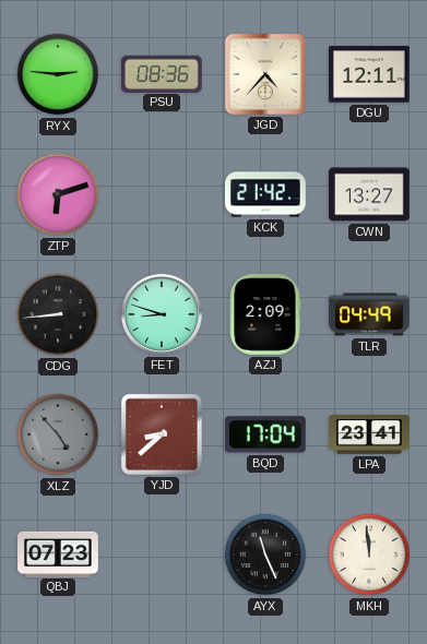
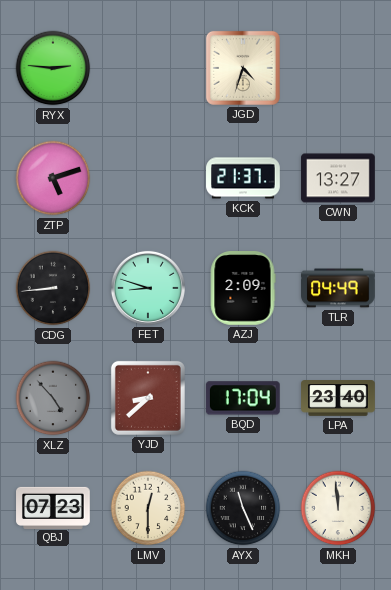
PSU: 08:36 -> none (163, 73)
JGD: 4:37 -> 4:33 (243, 68)
DGU: 12:11 -> none (369, 74)
ZTP: 6:12 -> 5:12 (53, 178)
KCK: 21:42 -> 21:37 (243, 178)
LPA: 23:41 -> 23:40 (338, 398)
LMV: none -> 12:30 (148, 508)
